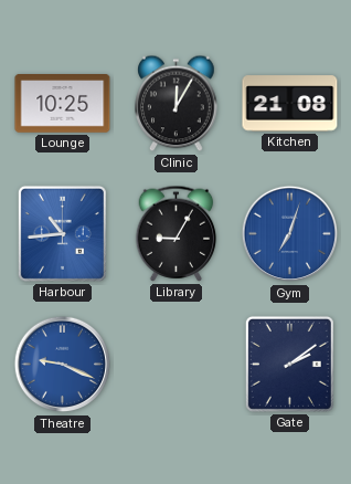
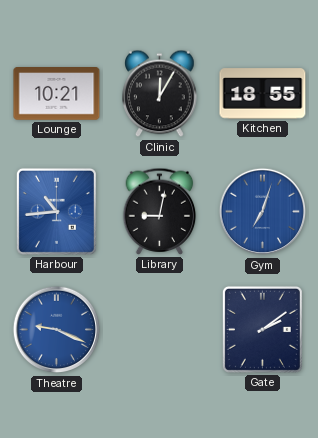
Lounge: 10:25 -> 10:21 (57, 94)
Kitchen: 21:08 -> 18:55 (263, 94)
Library: 9:05 -> 9:02 (160, 211)
